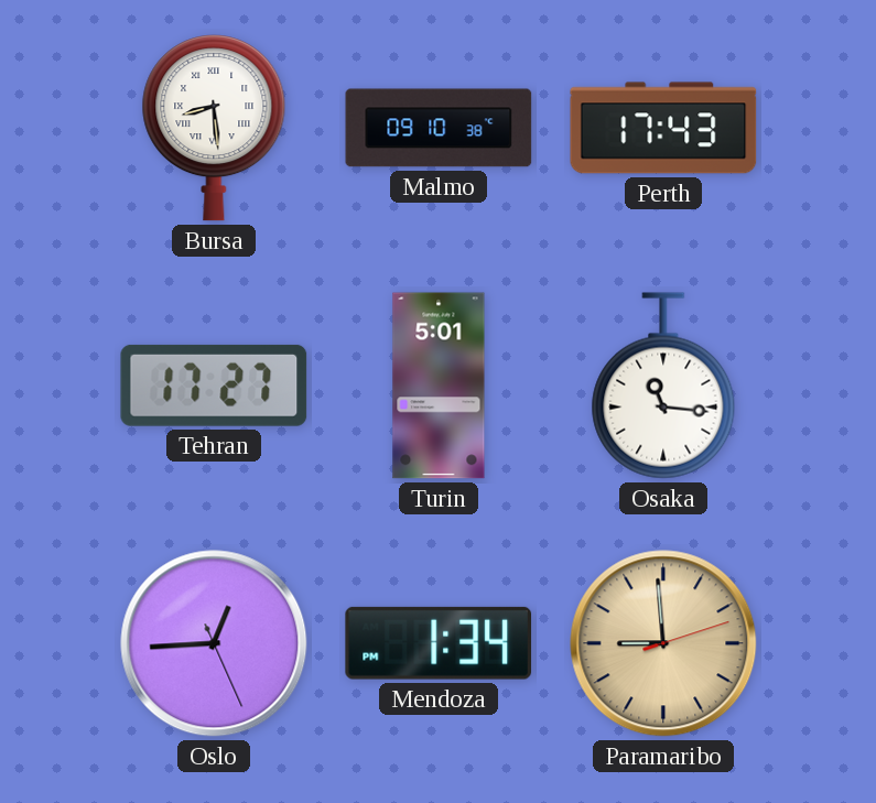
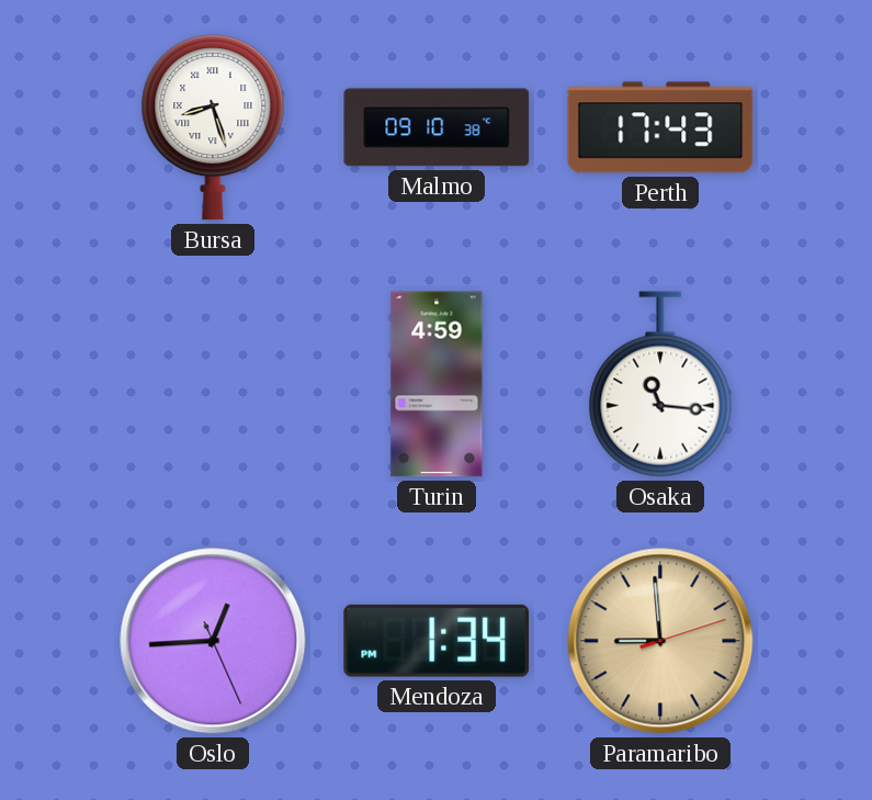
Bursa: 8:29 -> 8:27 (213, 128)
Tehran: 17:27 -> none (214, 386)
Turin: 5:01 -> 4:59 (437, 384)
